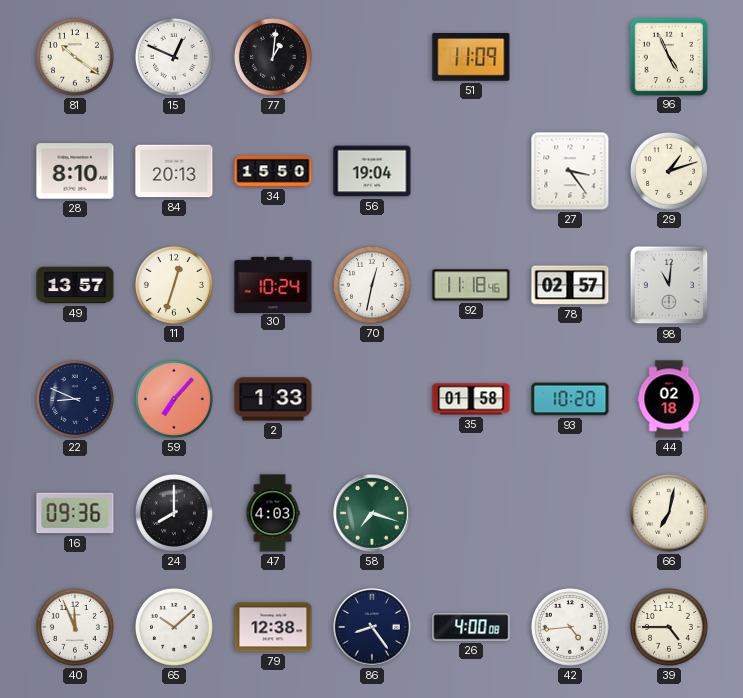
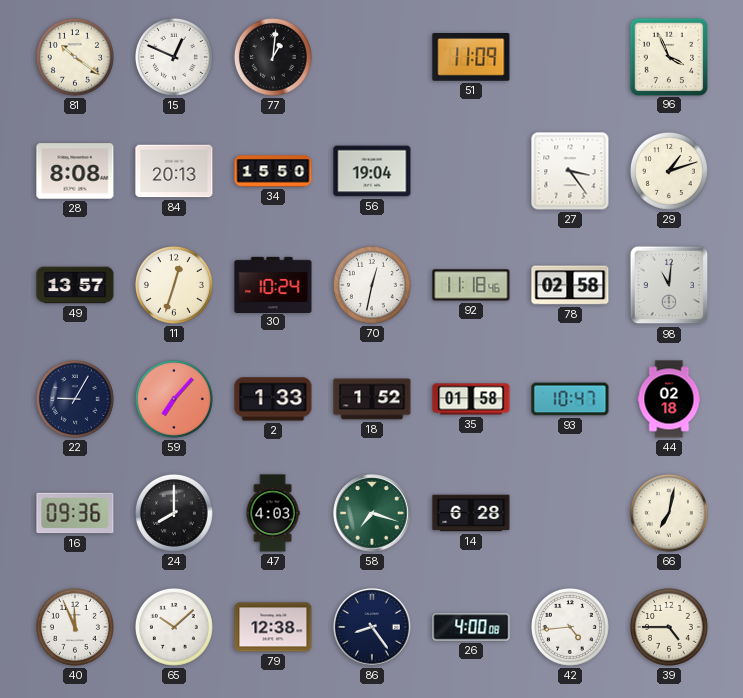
96: 4:56 -> 3:56 (668, 56)
28: 8:10 -> 8:08 (75, 171)
78: 02:57 -> 02:58 (570, 285)
22: 8:49 -> 9:05 (75, 399)
18: none -> 1:52 (372, 399)
93: 10:20 -> 10:47 (570, 399)
14: none -> 6:28 (471, 513)
